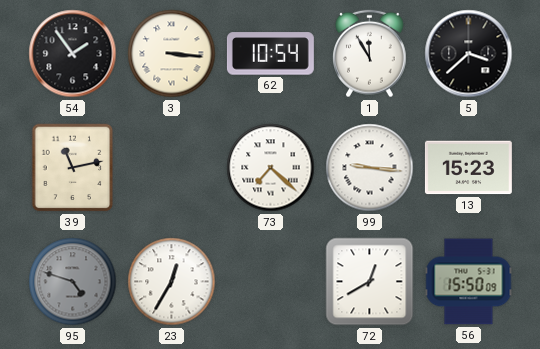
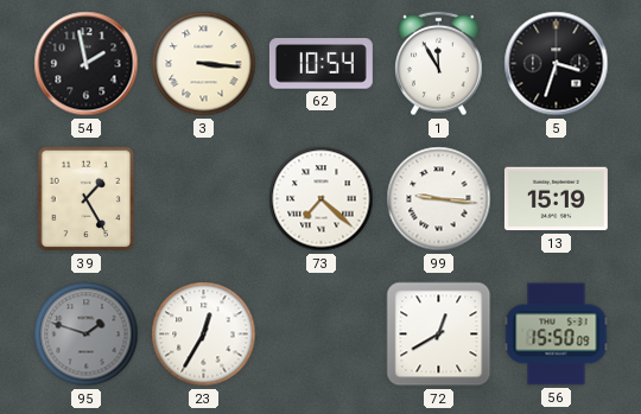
54: 1:54 -> 1:58 (87, 64)
5: 3:38 -> 3:33 (557, 64)
39: 11:13 -> 1:25 (87, 199)
13: 15:23 -> 15:19 (556, 199)
95: 4:48 -> 1:48 (87, 335)
